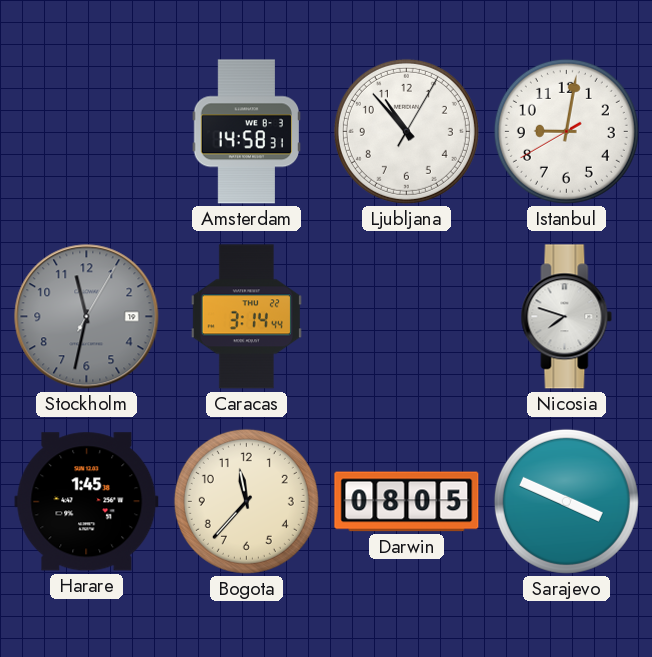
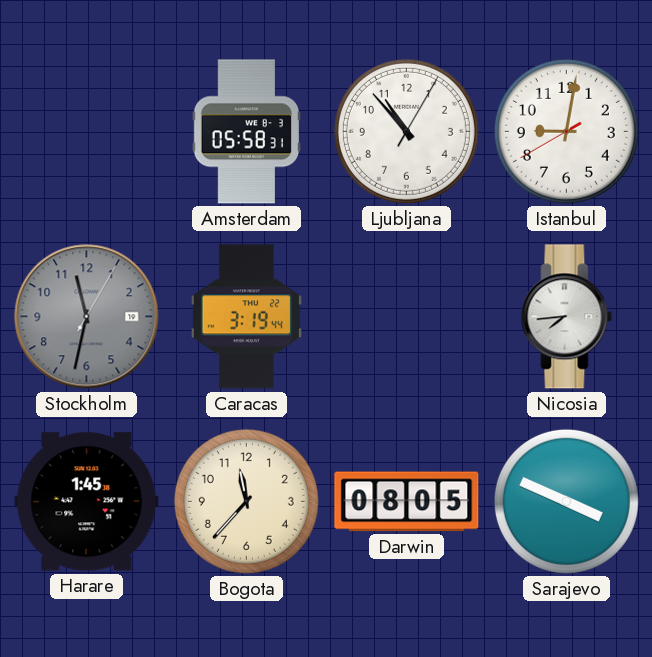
Amsterdam: 14:58 -> 05:58 (246, 132)
Caracas: 3:14 -> 3:19 (246, 317)
Nicosia: 7:48 -> 7:44 (567, 317)
